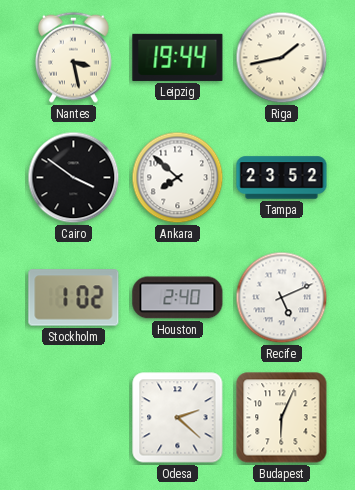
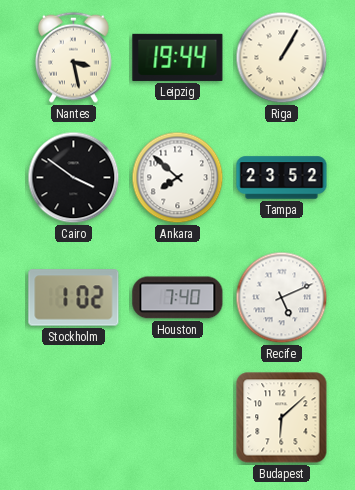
Riga: 1:43 -> 1:05 (282, 58)
Houston: 2:40 -> 7:40 (178, 298)
Odesa: 2:22 -> none (178, 418)
Budapest: 6:04 -> 6:08 (282, 418)
